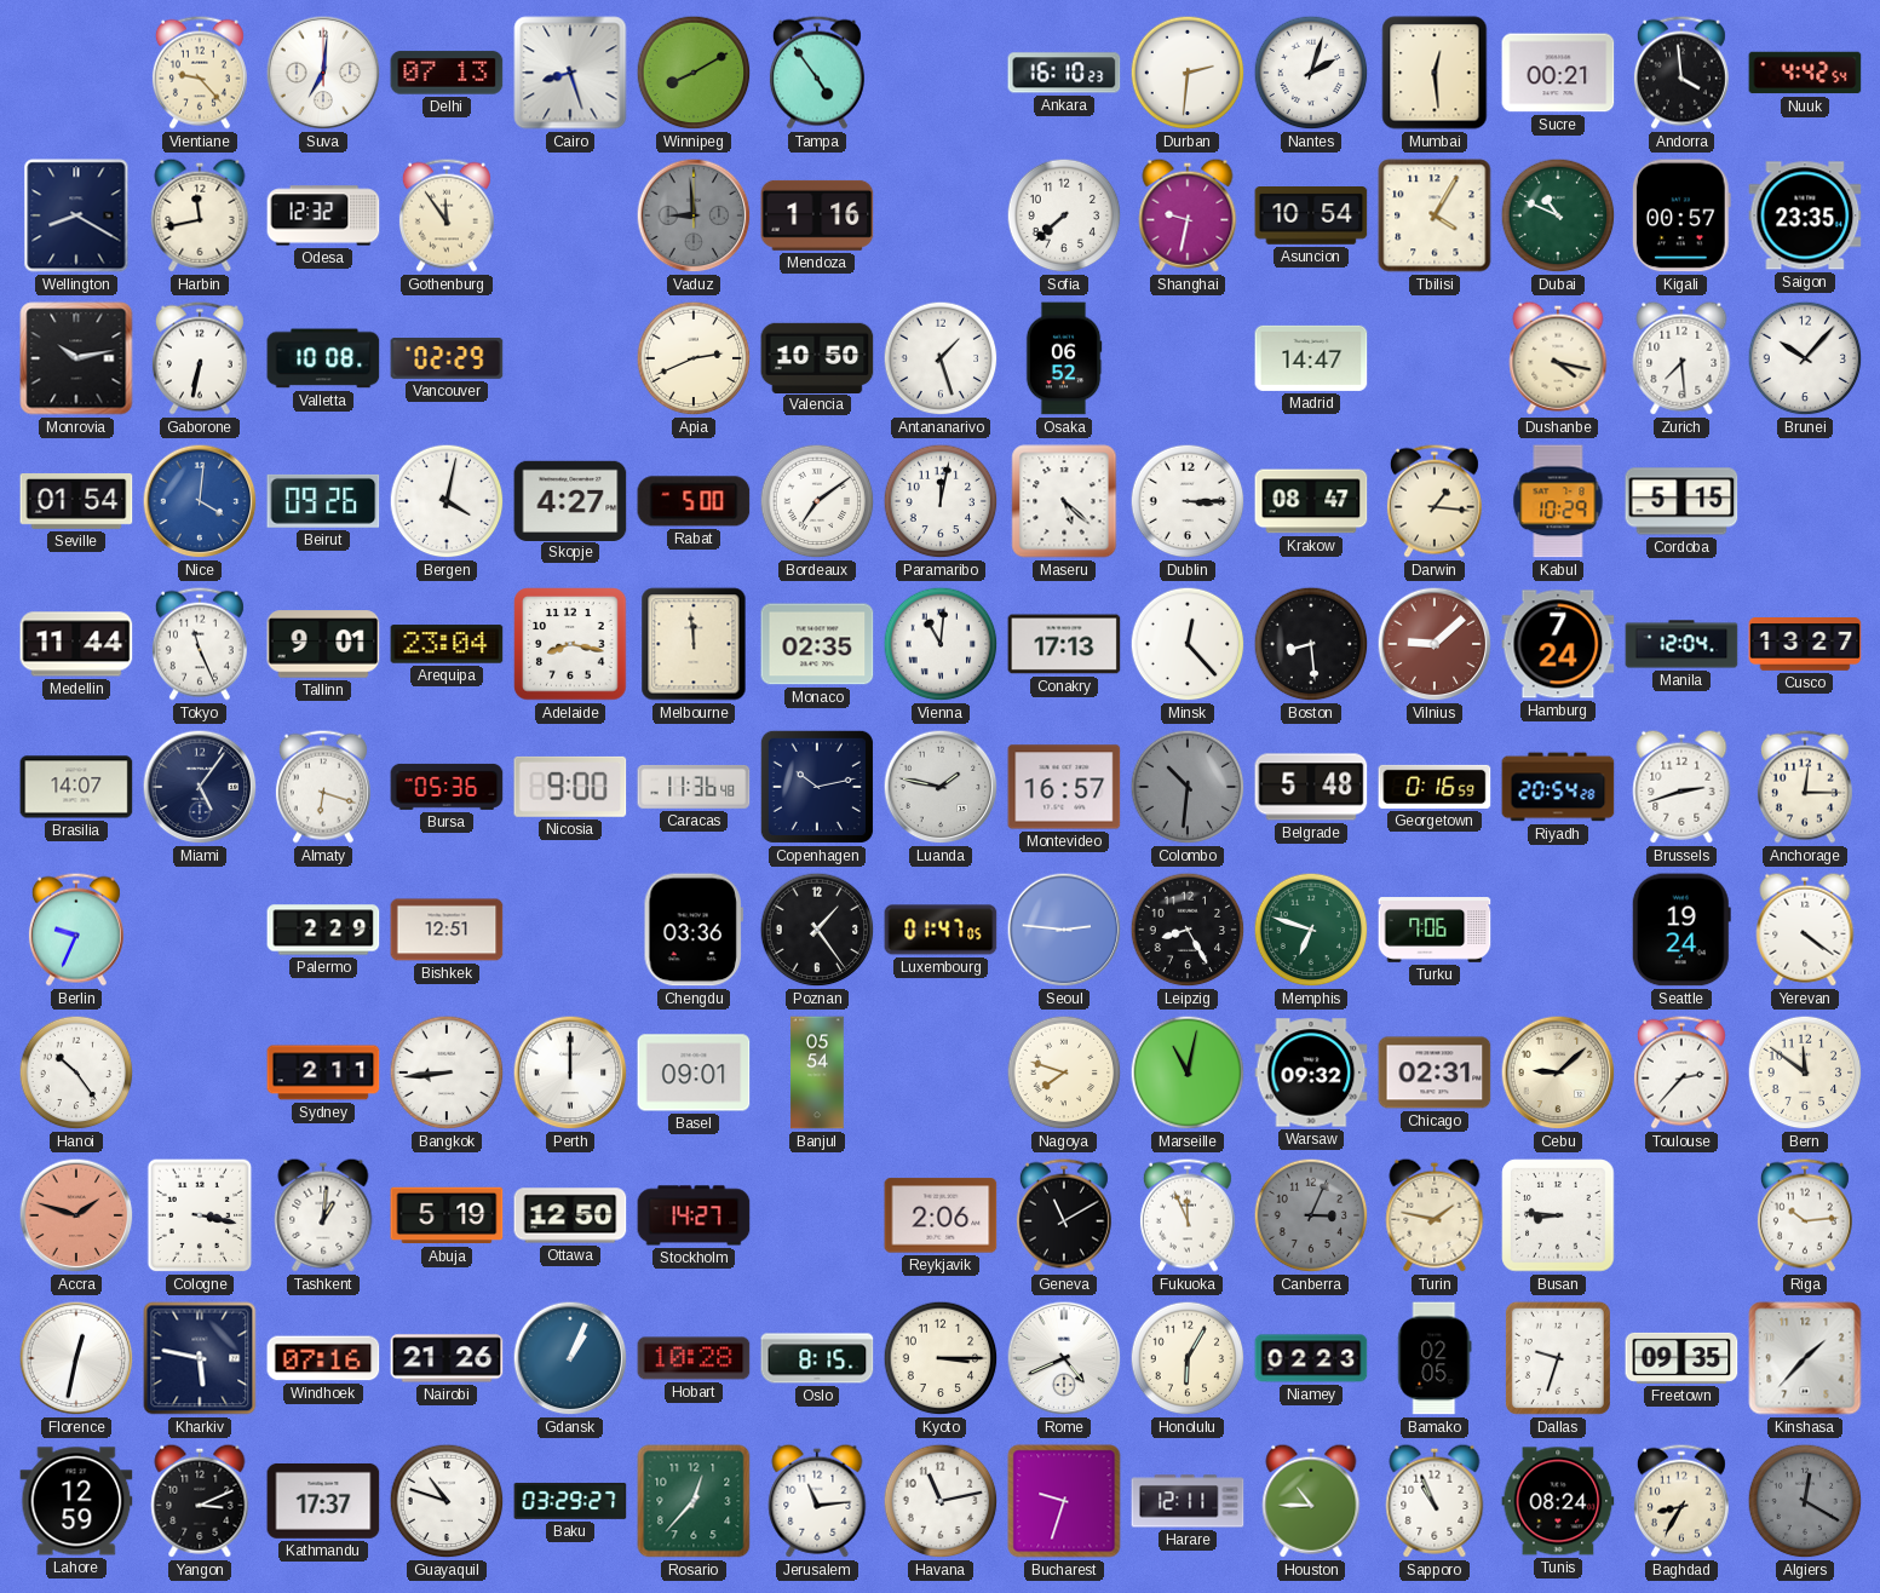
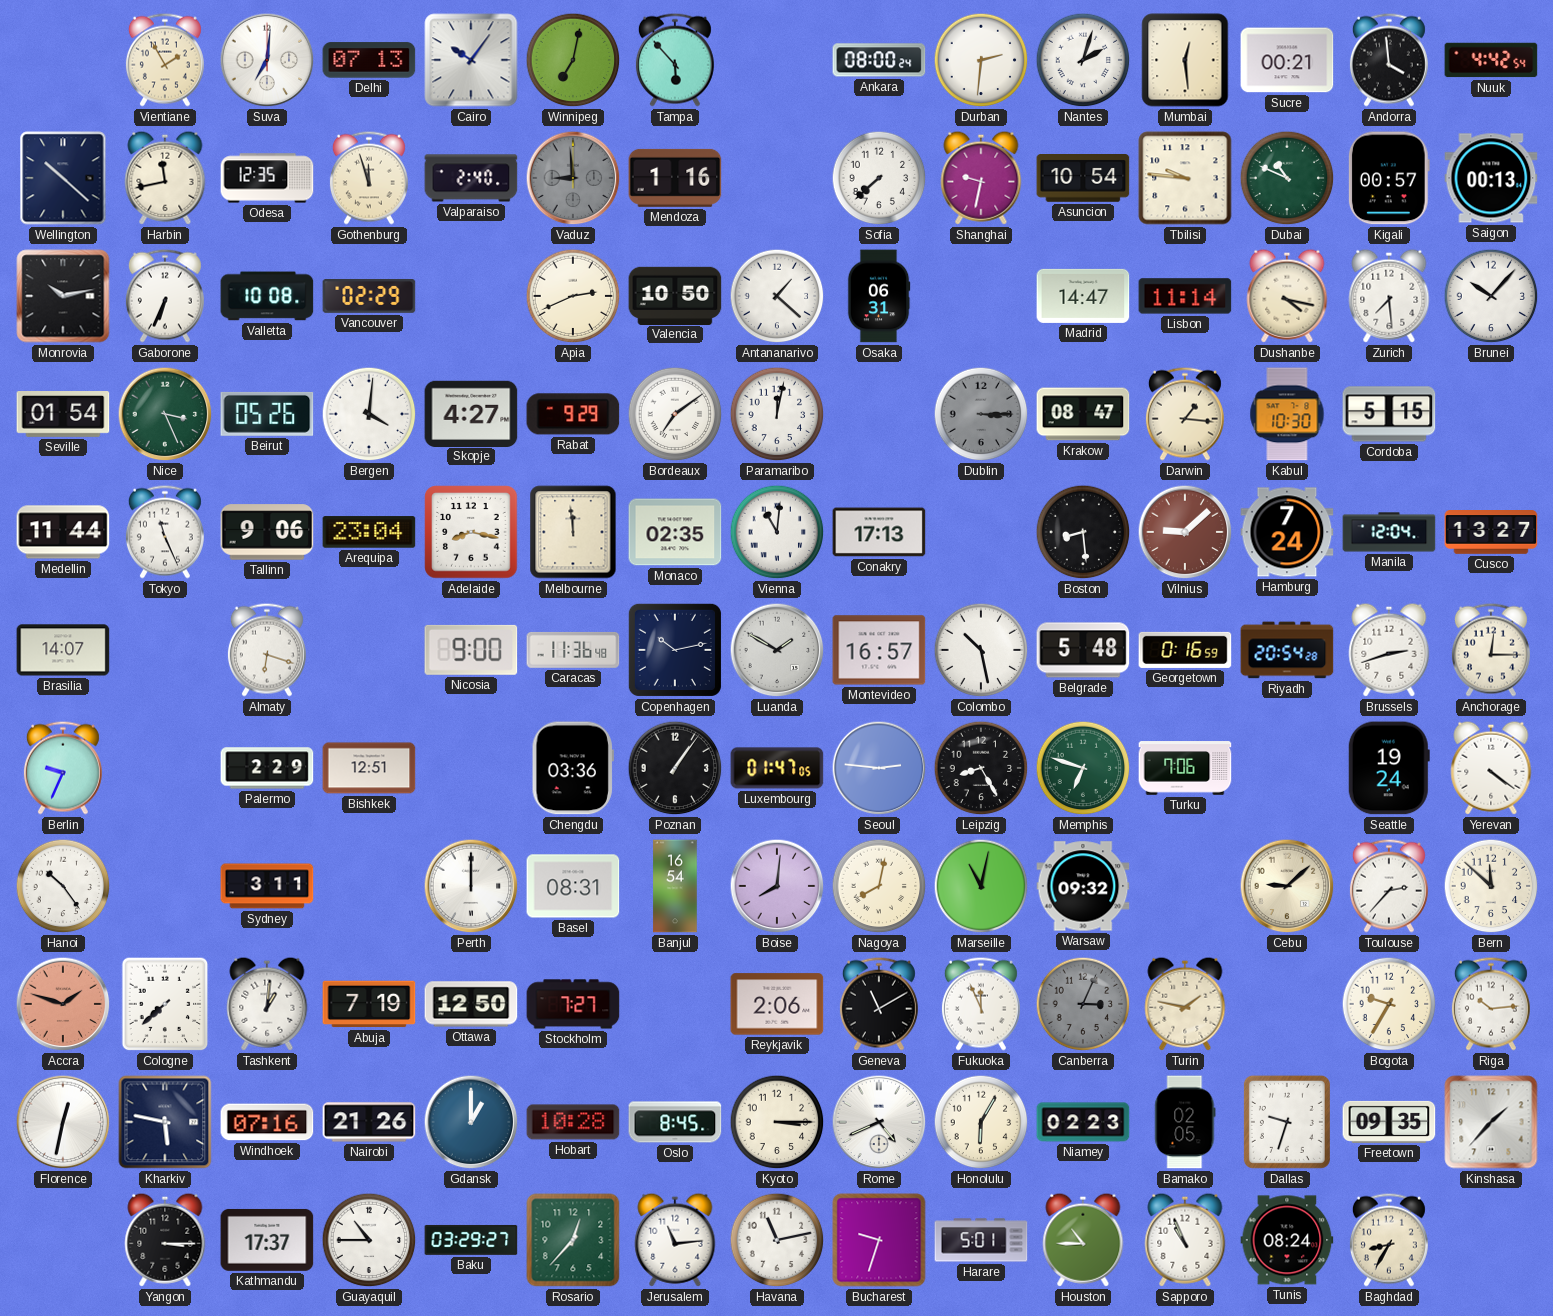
Vientiane: 9:23 -> 1:55 (165, 60)
Cairo: 8:27 -> 10:06 (471, 60)
Winnipeg: 8:10 -> 7:02 (573, 60)
Tampa: 4:54 -> 5:53 (675, 60)
Ankara: 16:10 -> 08:00 (879, 60)
Wellington: 8:20 -> 10:22 (63, 178)
Odesa: 12:32 -> 12:35 (267, 178)
Gothenburg: 11:54 -> 11:57 (369, 178)
Valparaiso: none -> 2:40 (471, 178)
Tbilisi: 4:05 -> 9:46 (1185, 178)
Saigon: 23:35 -> 00:13 (1491, 178)
Gaborone: 6:32 -> 6:34 (165, 296)
Antananarivo: 1:27 -> 1:22 (777, 296)
Osaka: 06:52 -> 06:31 (879, 296)
Lisbon: none -> 11:14 (1185, 296)
Nice: 4:01 -> 3:26 (165, 414)
Nice dial: blue -> green (165, 414)
Beirut: 09:26 -> 05:26 (267, 414)
Bergen: 4:02 -> 4:01 (369, 414)
Rabat: 5:00 -> 9:29 (573, 414)
Maseru: 5:22 -> none (1064, 501)
Dublin dial: white -> grey (981, 414)
Kabul: 10:29 -> 10:30 (1287, 414)
Tallinn: 9:01 -> 9:06 (267, 532)
Minsk: 12:23 -> none (1188, 644)
Miami: 5:06 -> none (200, 787)
Bursa: 05:36 -> none (447, 787)
Luanda: 1:47 -> 1:50 (777, 650)
Colombo: 10:31 -> 10:28 (981, 650)
Colombo dial: grey -> white (981, 650)
Poznan: 1:24 -> 1:06 (675, 768)
Sydney: 2:11 -> 3:11 (267, 886)
Bangkok: 8:44 -> none (447, 1072)
Basel: 09:01 -> 08:31 (573, 886)
Banjul: 05:54 -> 16:54 (675, 886)
Boise: none -> 8:01 (777, 886)
Nagoya: 7:48 -> 8:02 (879, 886)
Chicago: 02:31 -> none (1435, 1072)
Bern: 11:51 -> 11:52 (1491, 886)
Cologne: 3:17 -> 7:38 (165, 1004)
Abuja: 5:19 -> 7:19 (369, 1004)
Stockholm: 14:27 -> 7:27 (573, 1004)
Busan: 8:46 -> none (1558, 1215)
Bogota: none -> 9:35 (1389, 1004)
Gdansk: 1:04 -> 1:00 (471, 1122)
Oslo: 8:15 -> 8:45 (675, 1122)
Lahore: 12:59 -> none (76, 1501)
Yangon: 3:11 -> 3:15 (165, 1240)
Guayaquil: 10:48 -> 10:45 (369, 1240)
Harare: 12:11 -> 5:01 (981, 1240)
Algiers: 12:20 -> none (1805, 1501)
